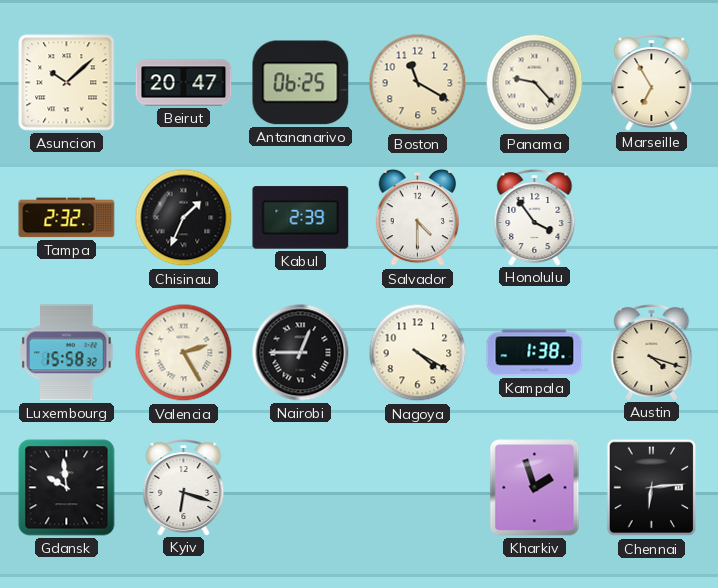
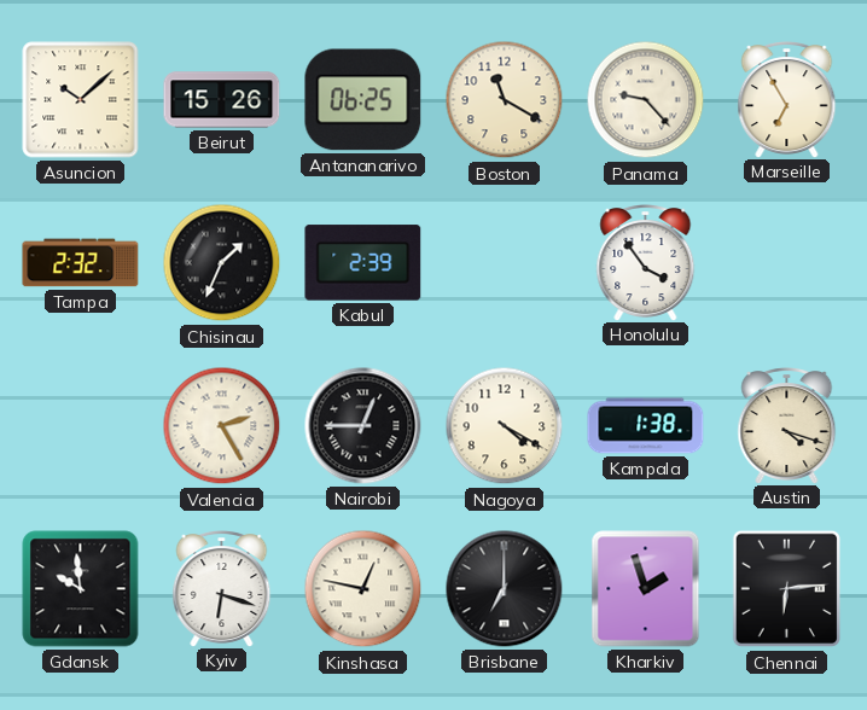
Beirut: 20:47 -> 15:26 (222, 100)
Salvador: 4:30 -> none (418, 218)
Luxembourg: 15:58 -> none (67, 353)
Kinshasa: none -> 12:47 (363, 589)
Brisbane: none -> 7:00 (505, 589)
